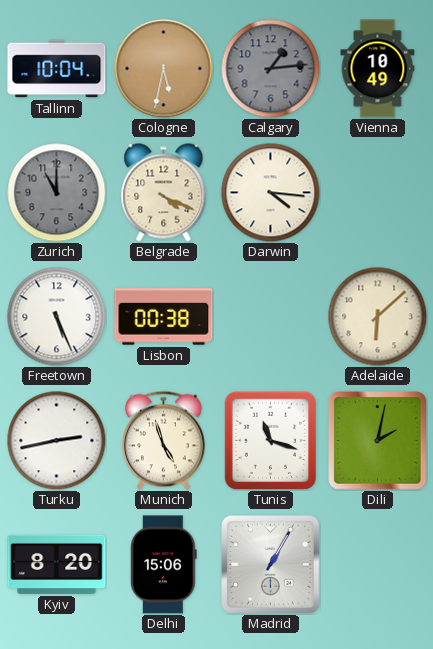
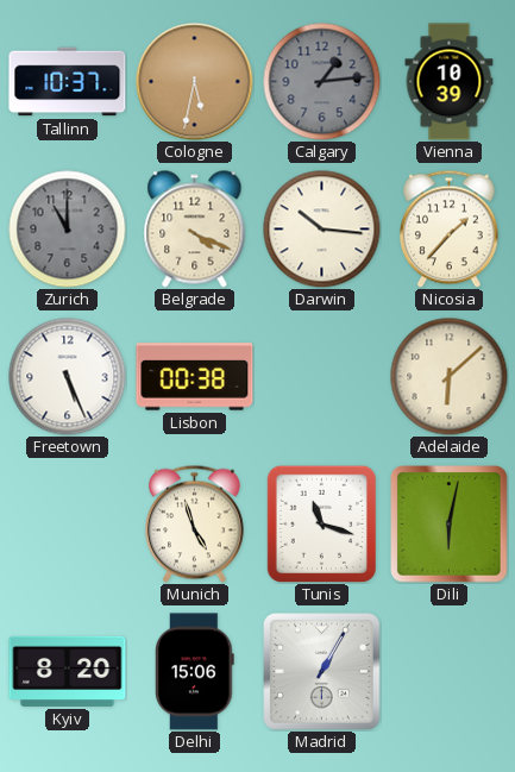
Tallinn: 10:04 -> 10:37 (68, 82)
Vienna: 10:49 -> 10:39 (450, 82)
Darwin: 4:16 -> 10:16 (322, 230)
Nicosia: none -> 1:37 (450, 228)
Turku: 2:43 -> none (57, 441)
Dili: 2:02 -> 6:02 (450, 525)
